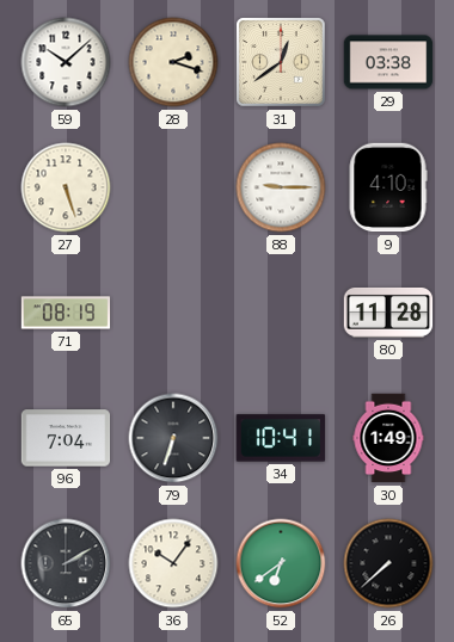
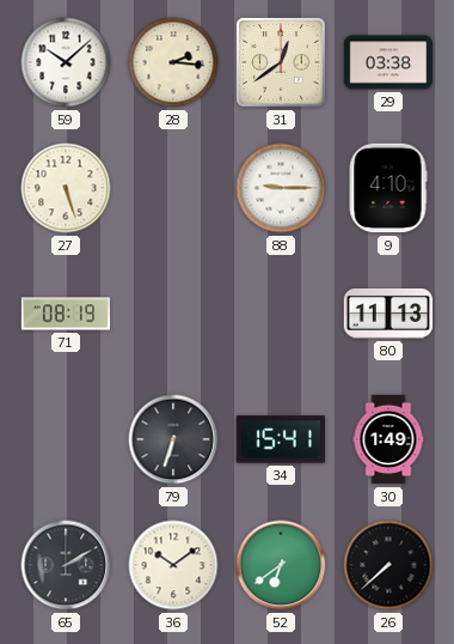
28: 2:18 -> 2:16 (173, 62)
80: 11:28 -> 11:13 (388, 314)
96: 7:04 -> none (66, 438)
34: 10:41 -> 15:41 (281, 439)
36: 10:06 -> 10:09 (173, 565)
